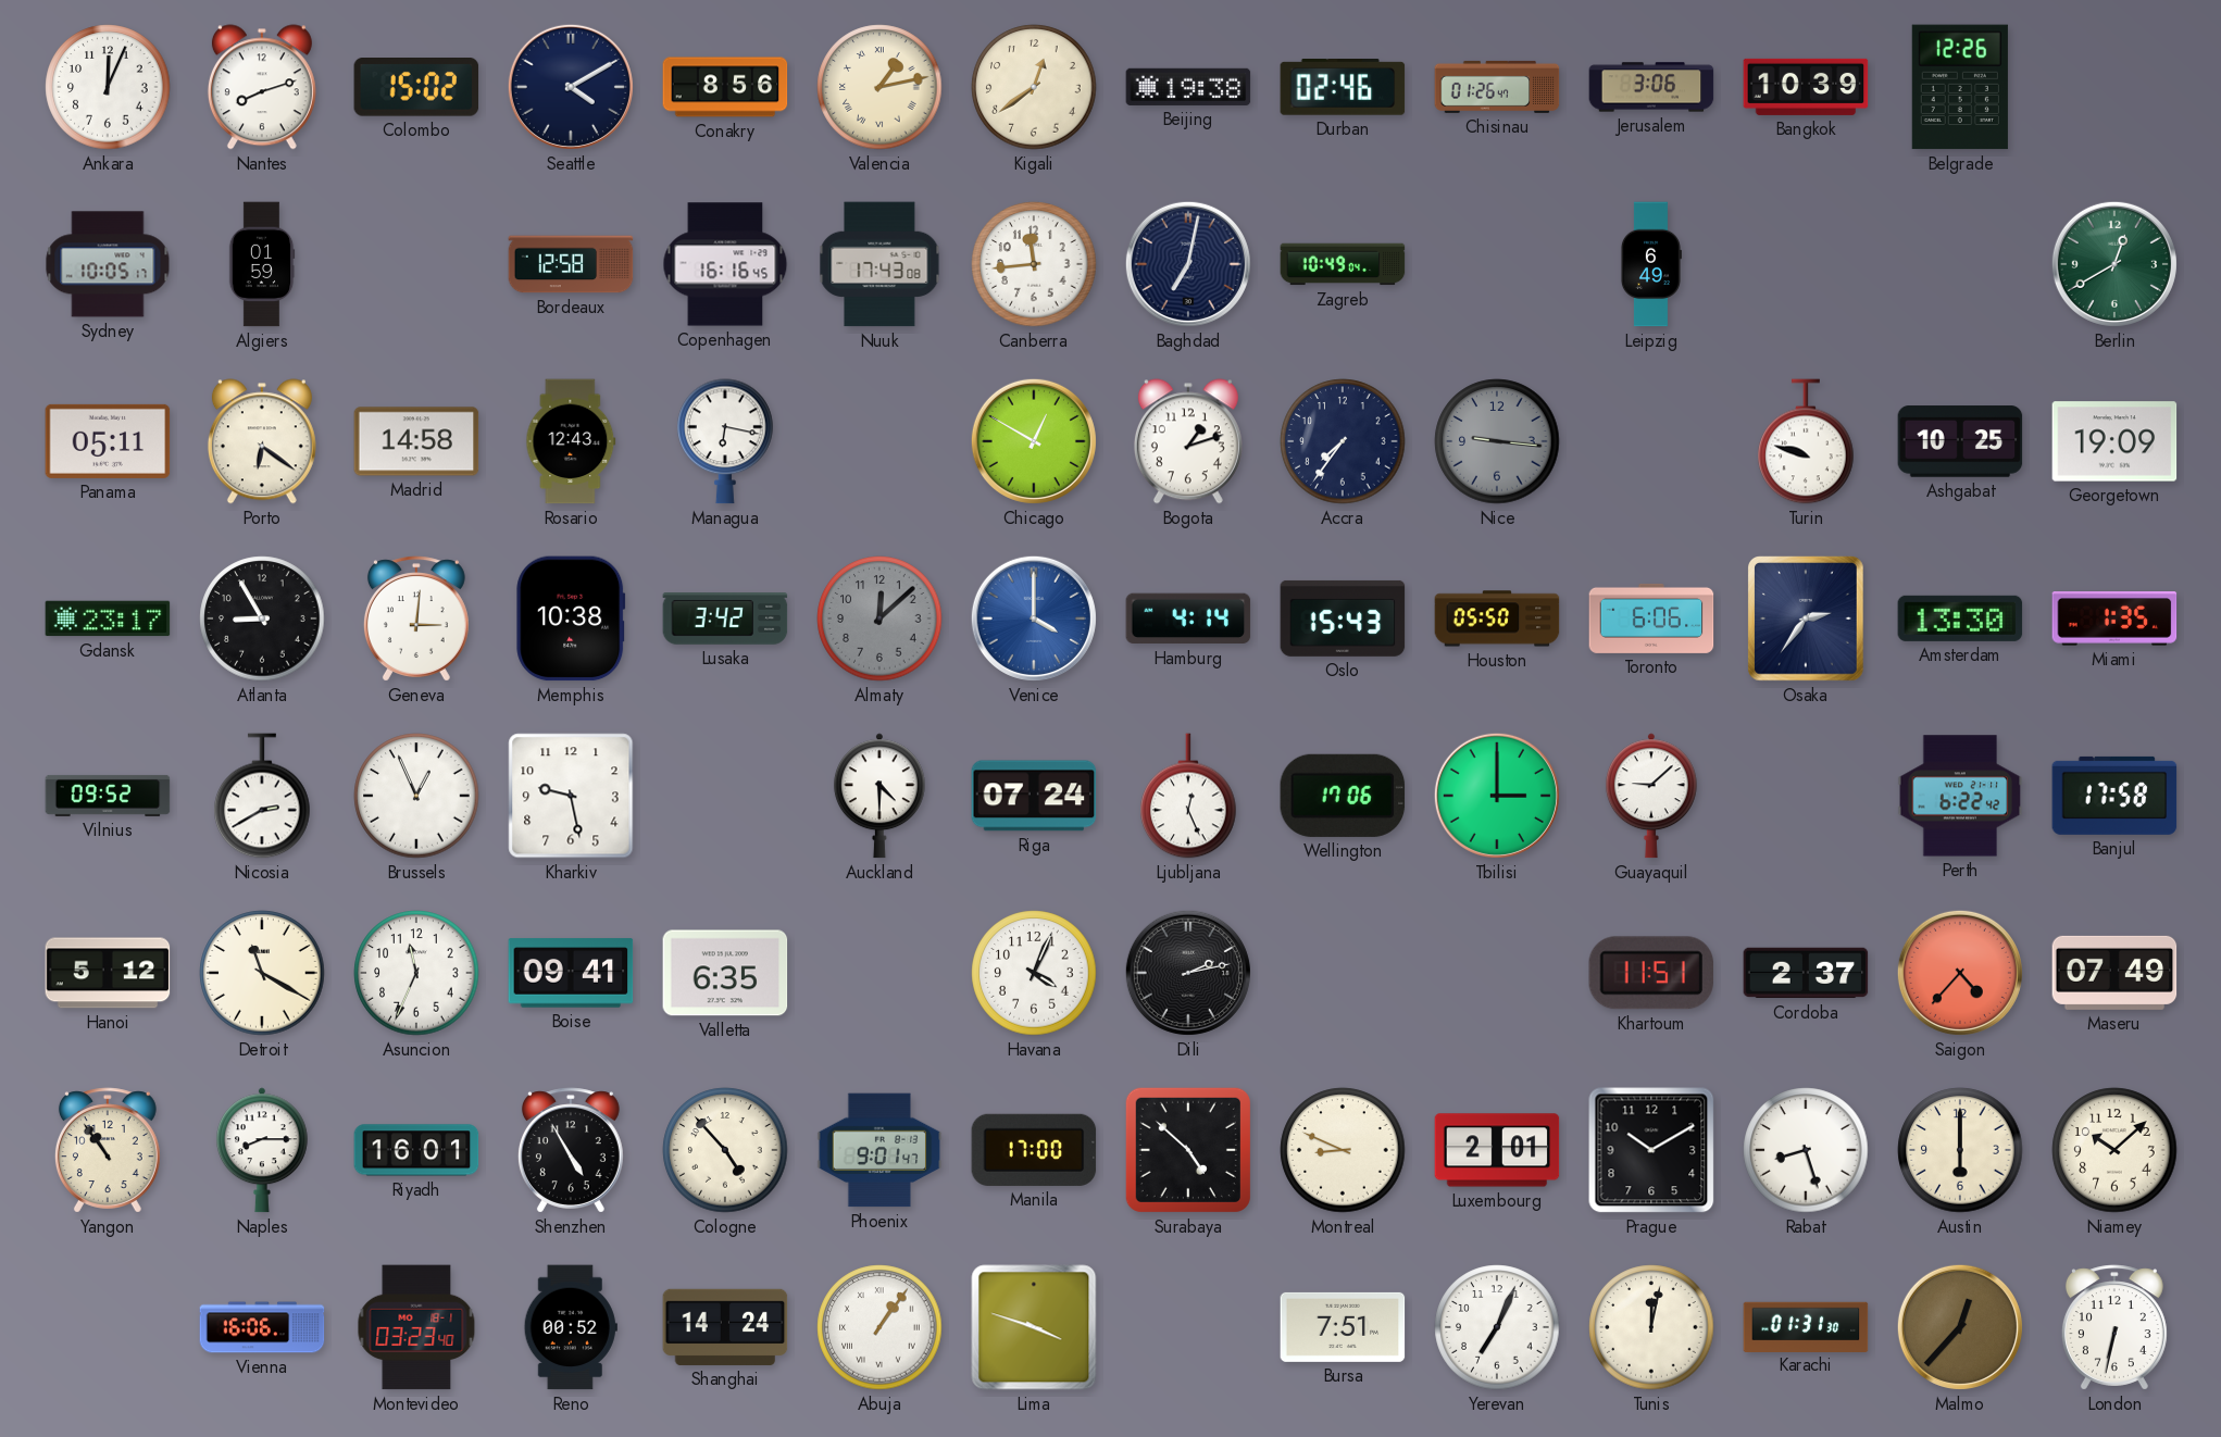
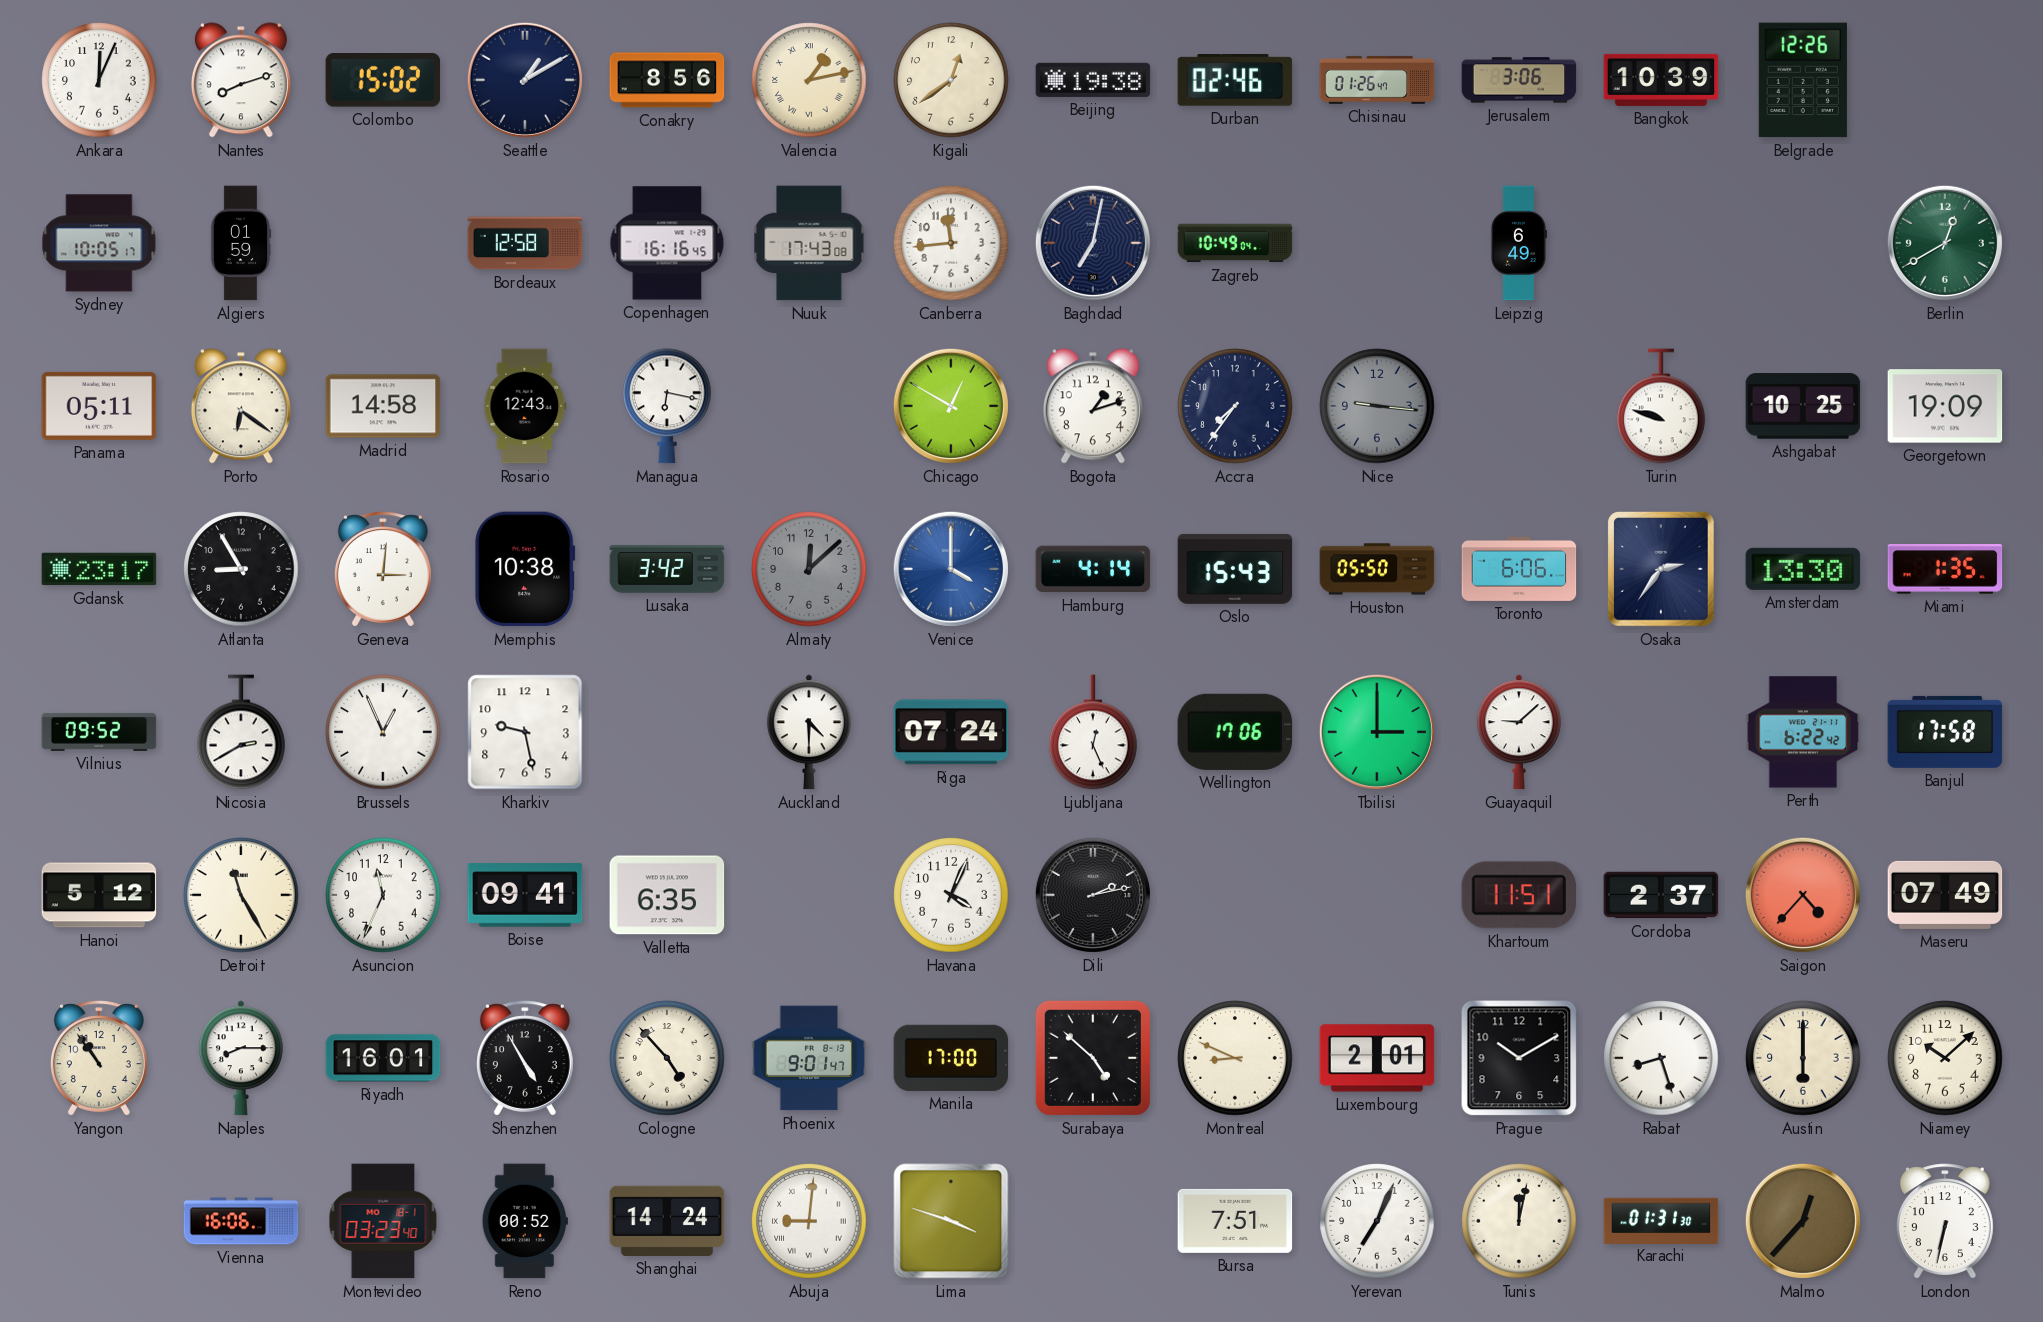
Seattle: 4:10 -> 1:10 (525, 80)
Detroit: 11:20 -> 11:25 (241, 895)
Abuja: 1:06 -> 9:01 (809, 1221)
